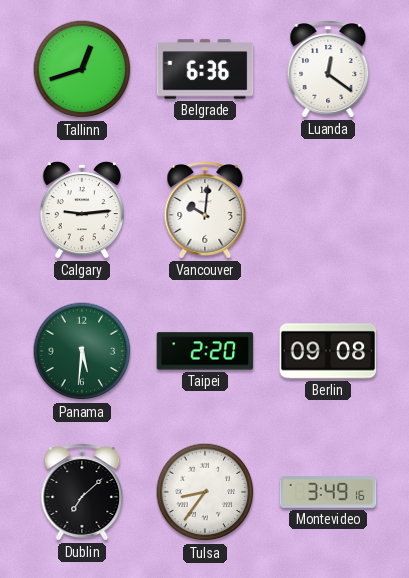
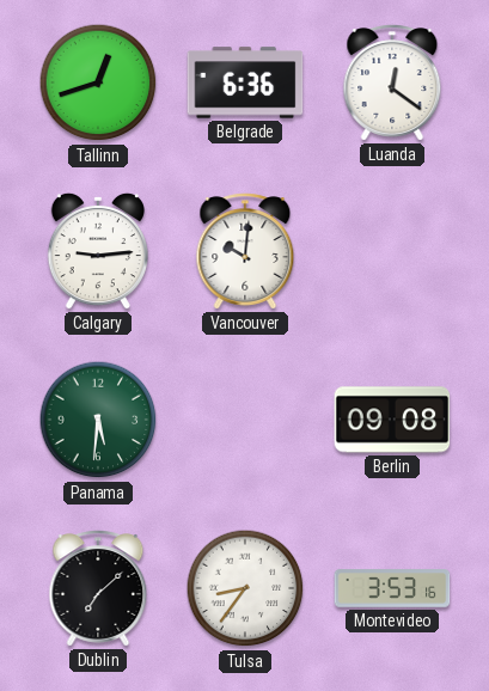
Taipei: 2:20 -> none (205, 351)
Montevideo: 3:49 -> 3:53 (392, 588)
